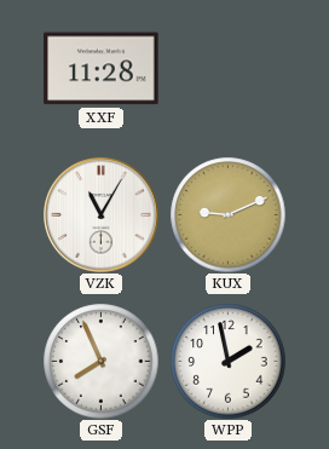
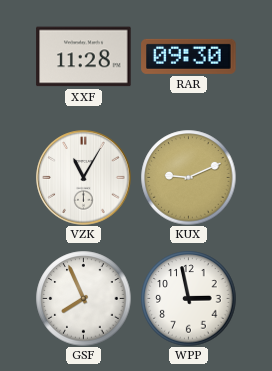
RAR: none -> 09:30 (189, 56)
WPP: 1:58 -> 2:58 (188, 298)
